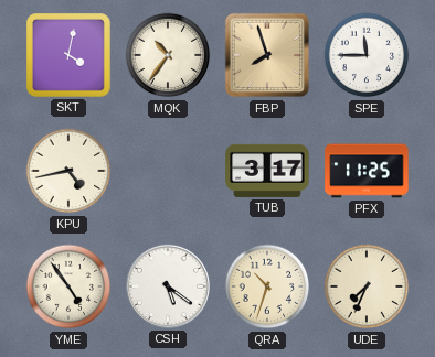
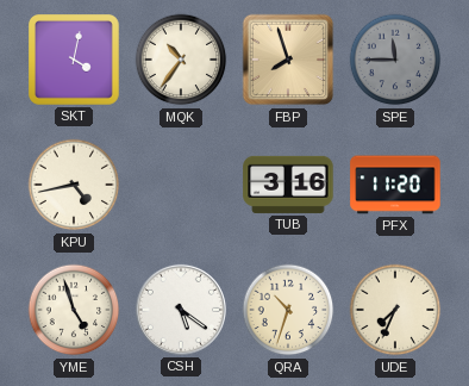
SPE dial: white -> grey (395, 60)
TUB: 3:17 -> 3:16 (288, 185)
PFX: 11:25 -> 11:20 (395, 185)
YME: 4:54 -> 4:57 (74, 310)
